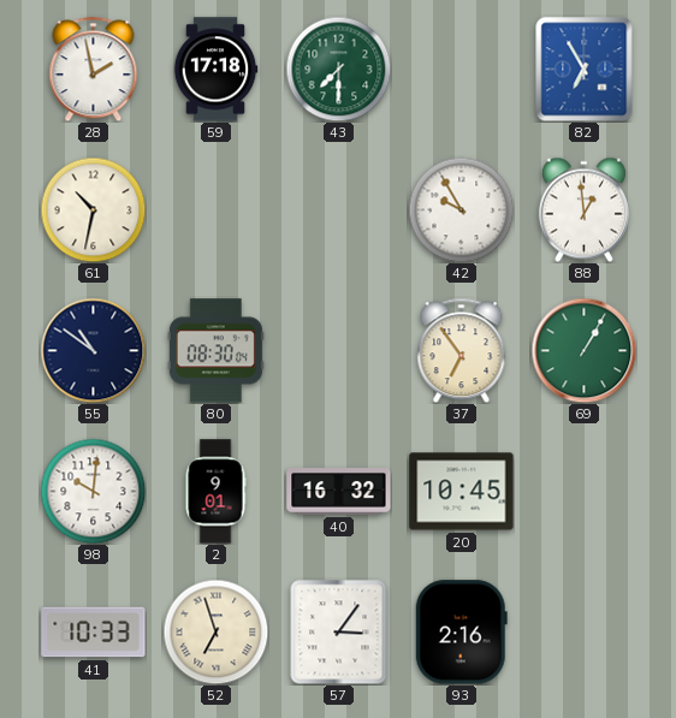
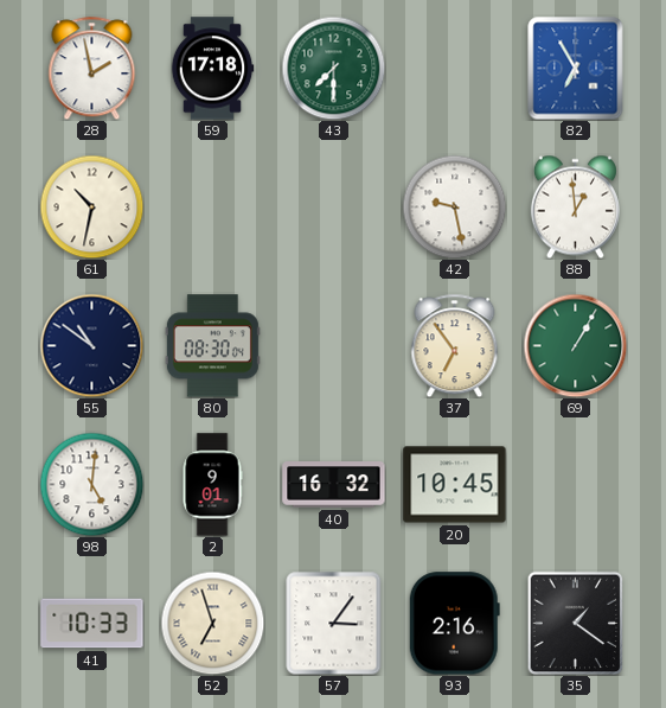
42: 9:55 -> 9:28 (454, 206)
98: 10:01 -> 5:01 (91, 484)
35: none -> 1:21 (576, 623)
